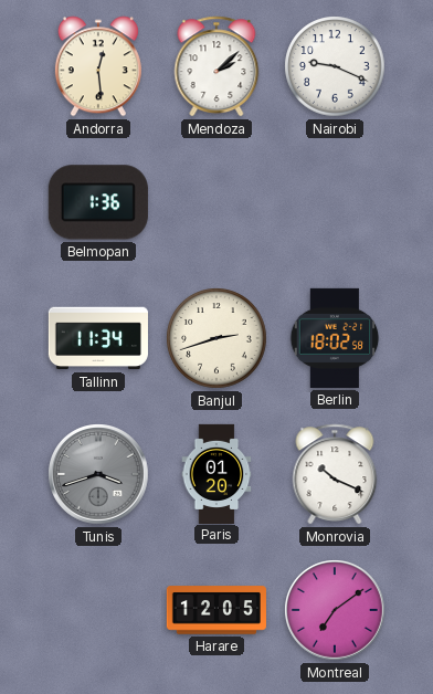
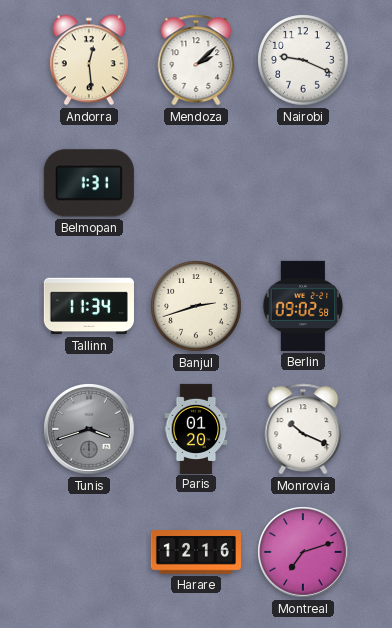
Belmopan: 1:36 -> 1:31 (89, 183)
Berlin: 18:02 -> 09:02 (303, 306)
Harare: 12:05 -> 12:16 (196, 552)
Montreal: 7:09 -> 7:12 (303, 552)
